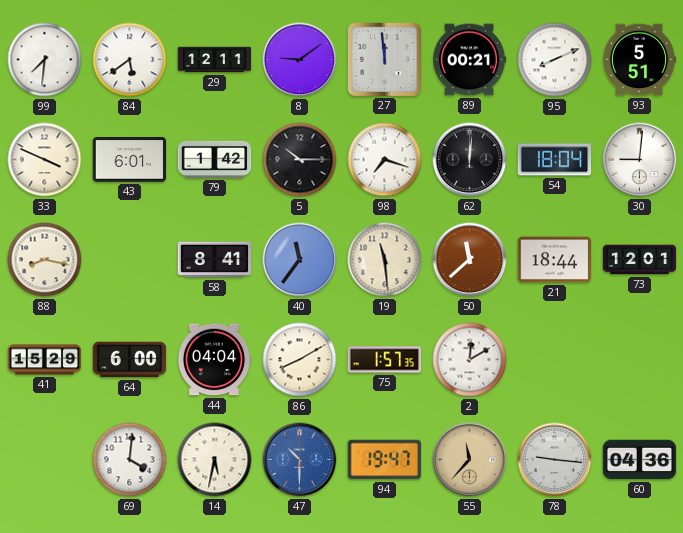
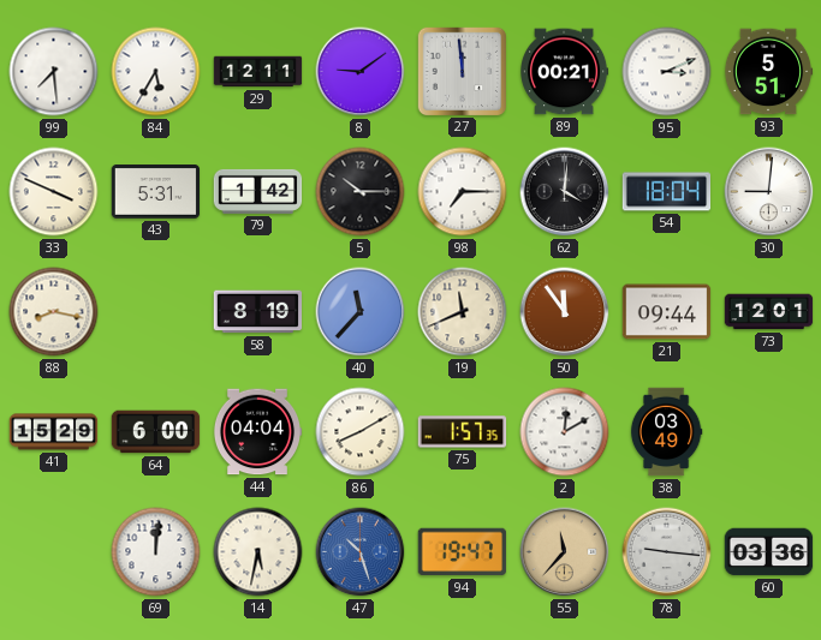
99: 7:31 -> 7:29 (54, 72)
84: 5:39 -> 5:35 (156, 72)
95: 8:11 -> 3:11 (667, 72)
43: 6:01 -> 5:31 (156, 192)
98: 7:18 -> 7:15 (463, 192)
62: 12:01 -> 4:01 (565, 192)
58: 8:41 -> 8:19 (258, 312)
40: 11:36 -> 11:37 (361, 312)
19: 11:29 -> 11:41 (463, 312)
50: 11:38 -> 11:54 (565, 312)
21: 18:44 -> 09:44 (667, 312)
38: none -> 03:49 (666, 432)
69: 4:01 -> 12:01 (156, 552)
47: 10:30 -> 10:27 (361, 552)
60: 04:36 -> 03:36 (769, 552)
